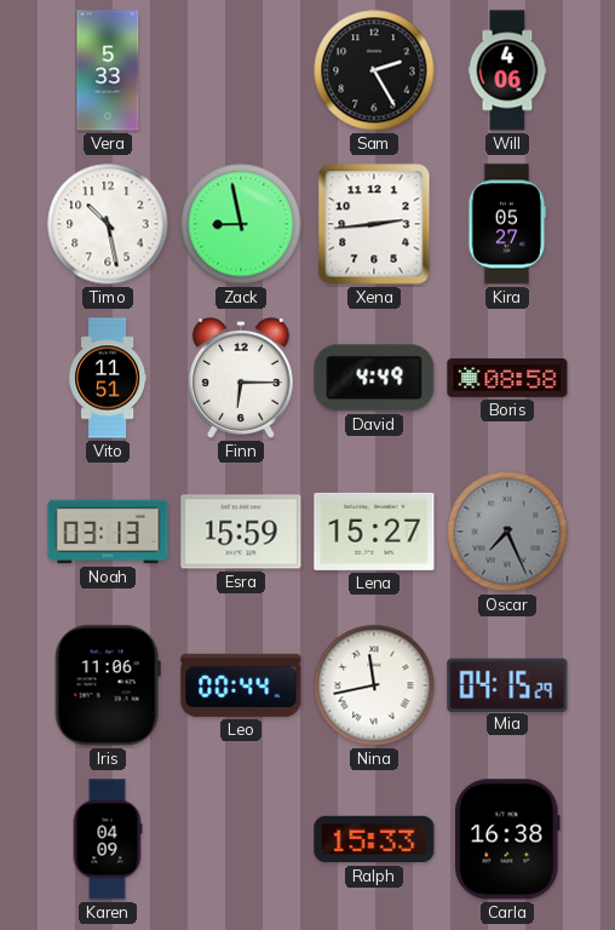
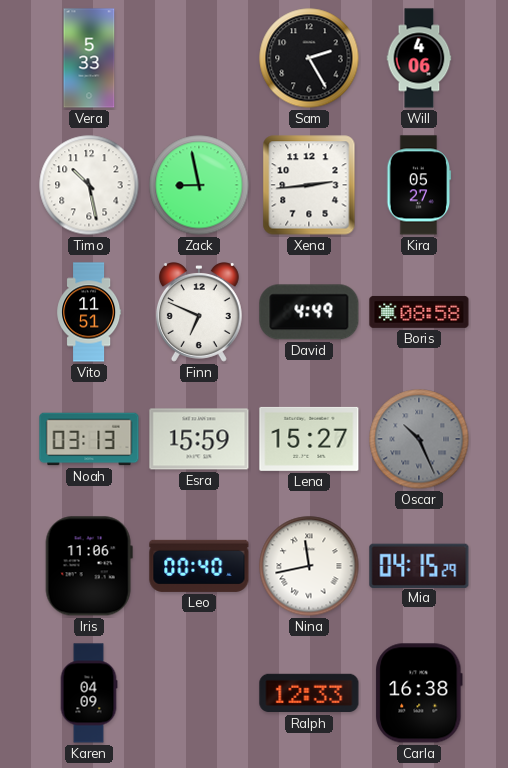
Finn: 6:15 -> 6:49 (199, 313)
Oscar: 7:26 -> 10:26 (419, 439)
Leo: 00:44 -> 00:40 (199, 566)
Ralph: 15:33 -> 12:33 (309, 693)
